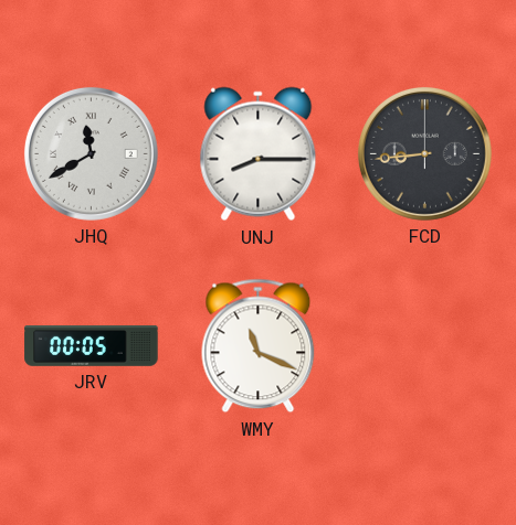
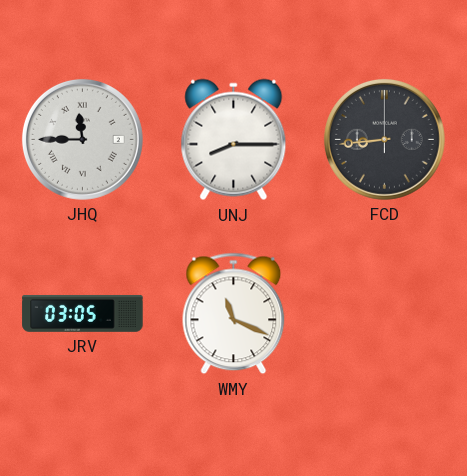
JHQ: 11:40 -> 11:45 (82, 139)
JRV: 00:05 -> 03:05 (83, 313)
